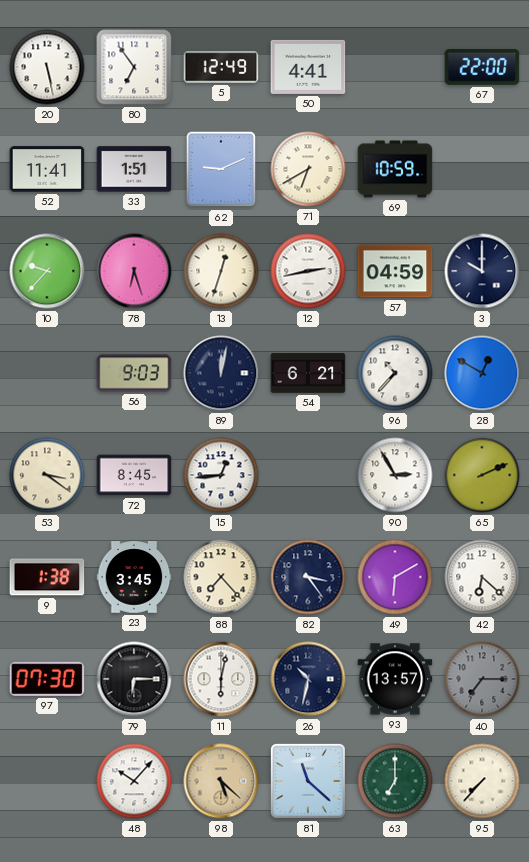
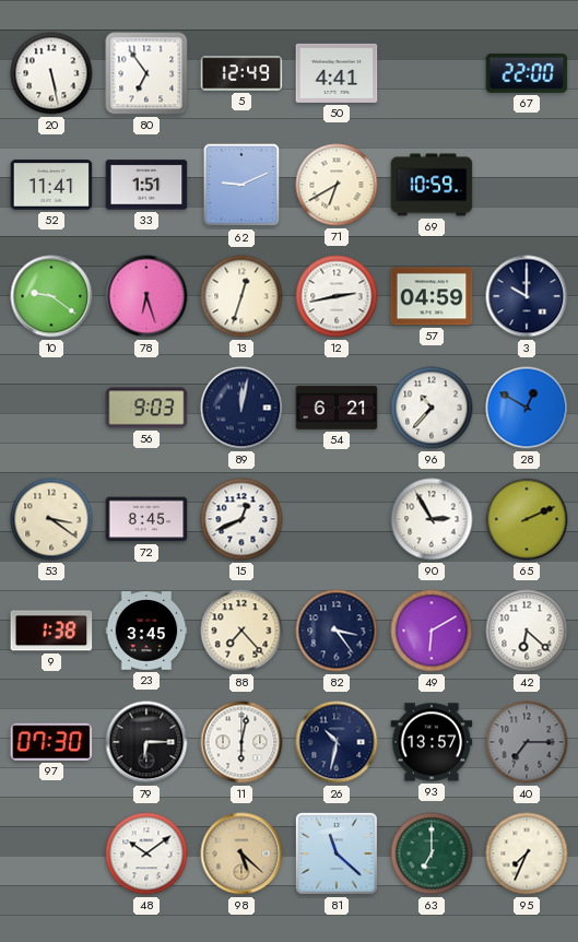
10: 9:37 -> 9:21 (51, 296)
15: 12:44 -> 12:41 (241, 519)
48: 10:07 -> 10:09 (146, 853)
95: 7:37 -> 7:34 (527, 853)
